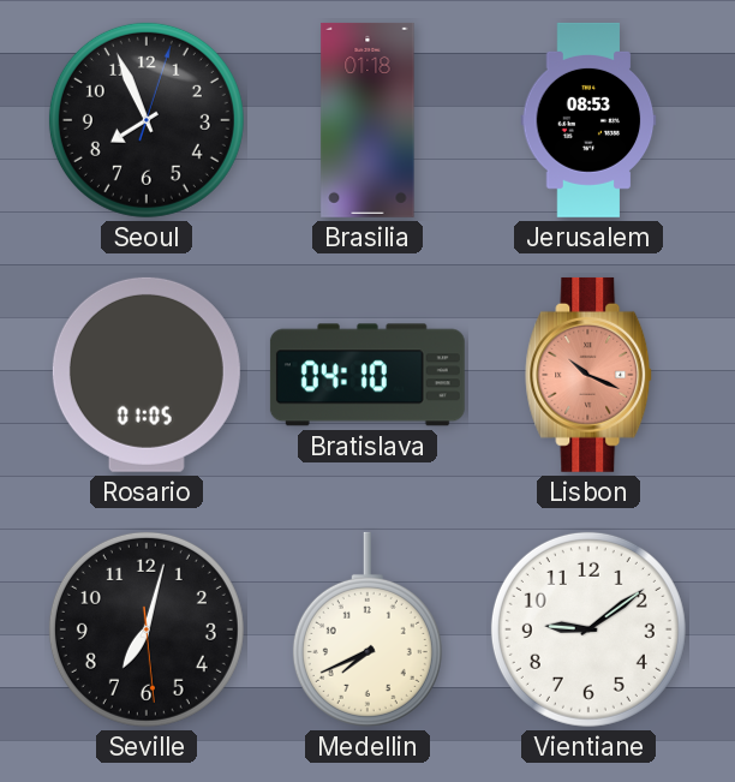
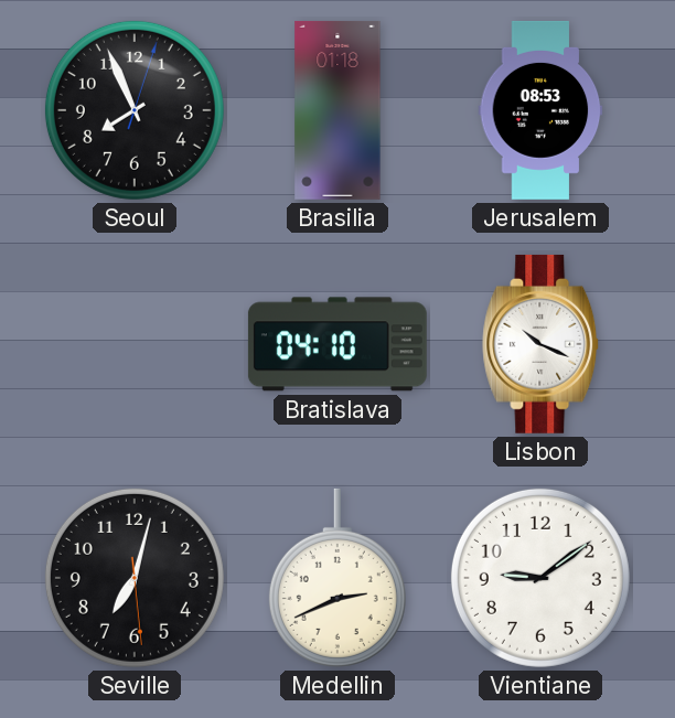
Rosario: 01:05 -> none (147, 375)
Lisbon dial: salmon -> white (542, 344)
Medellin: 7:41 -> 2:41 (337, 578)
